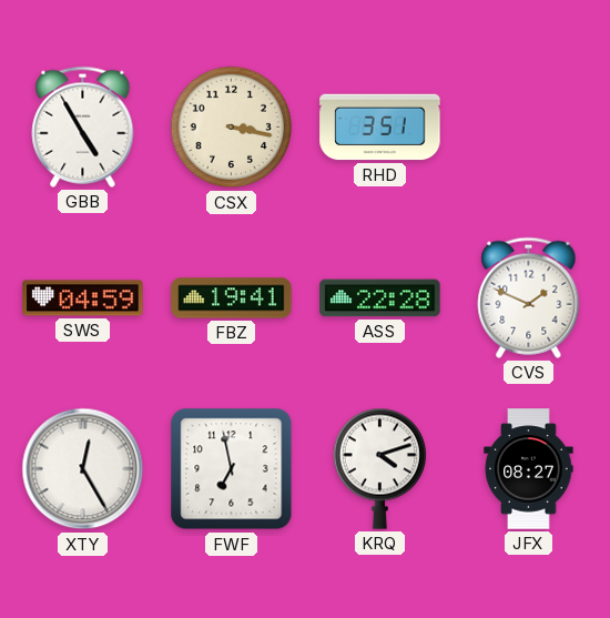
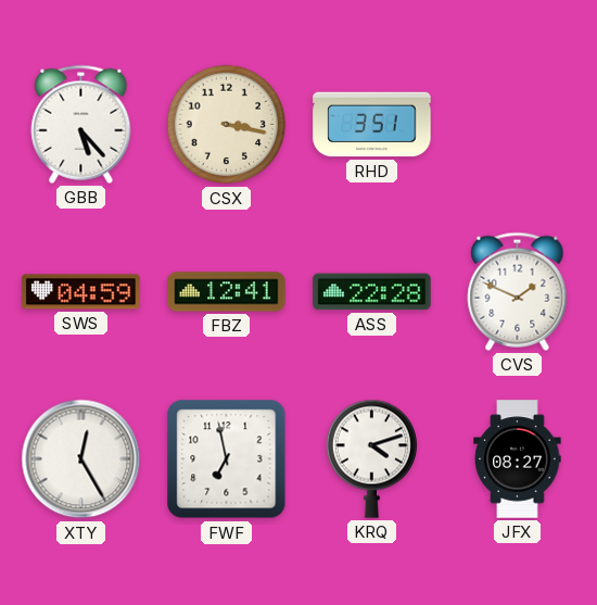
GBB: 4:55 -> 5:23 (81, 124)
FBZ: 19:41 -> 12:41 (227, 292)
